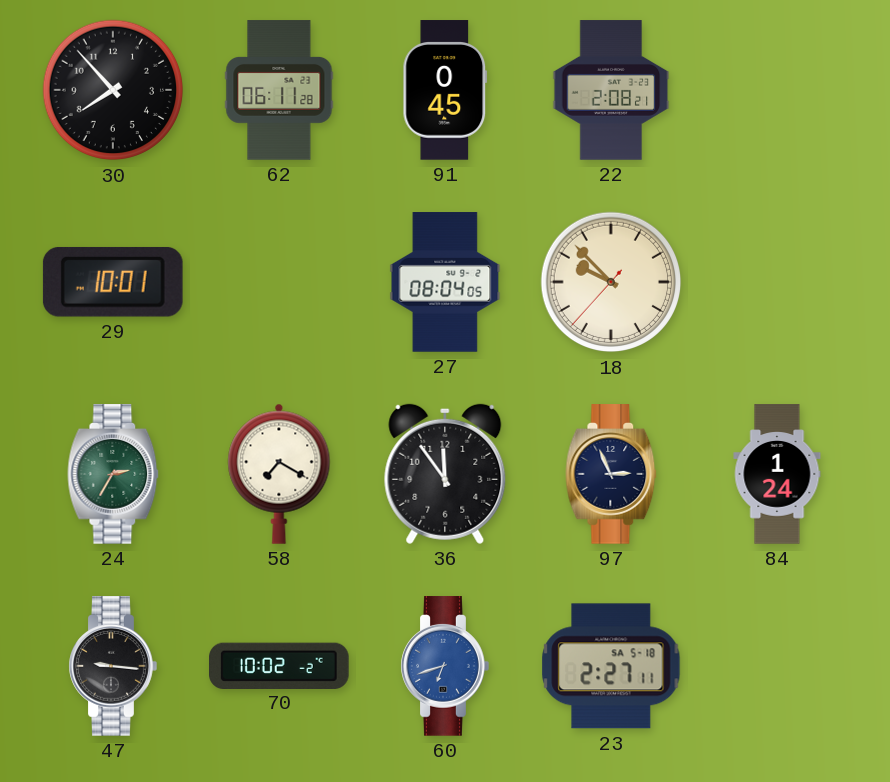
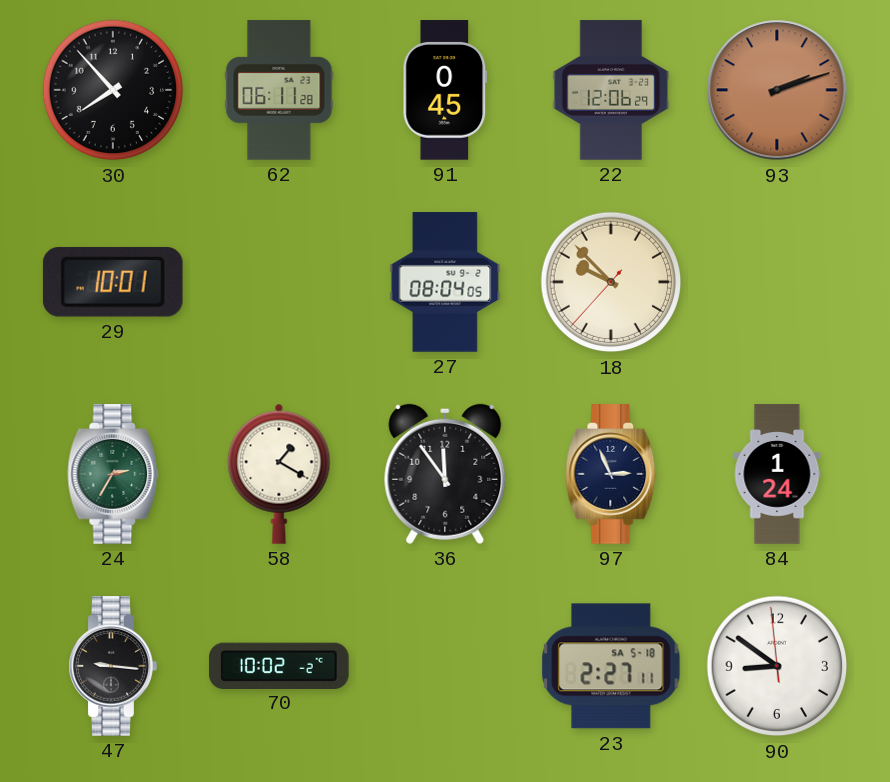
22: 2:08 -> 12:06 (611, 90)
93: none -> 2:12 (777, 90)
58: 7:20 -> 1:20 (279, 474)
60: 6:42 -> none (445, 666)
90: none -> 8:50 (777, 666)
